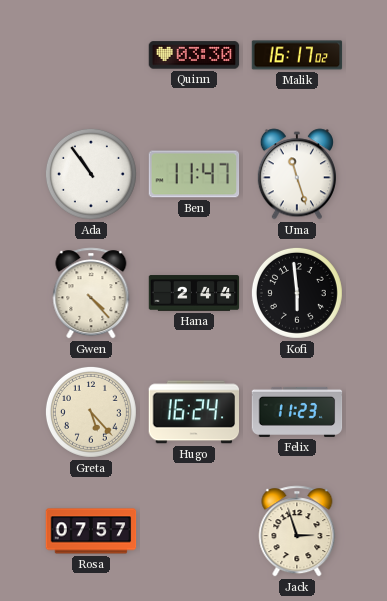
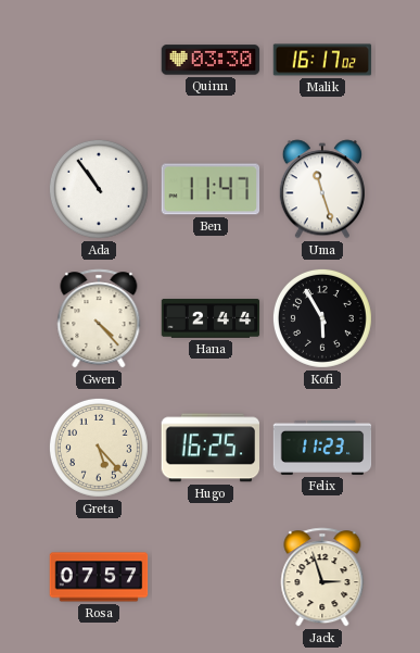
Kofi: 5:59 -> 5:55 (322, 318)
Hugo: 16:24 -> 16:25 (209, 448)
